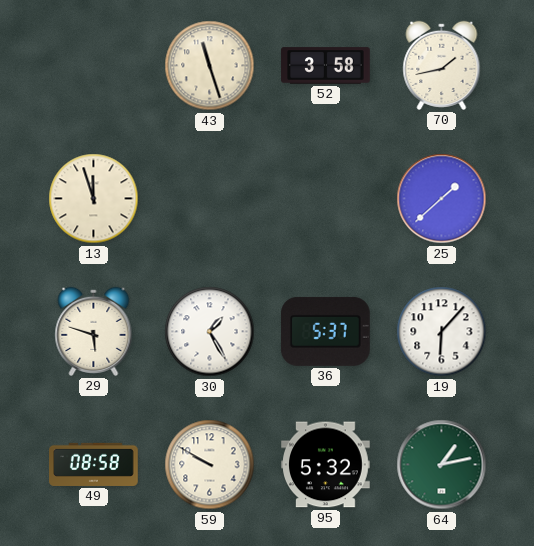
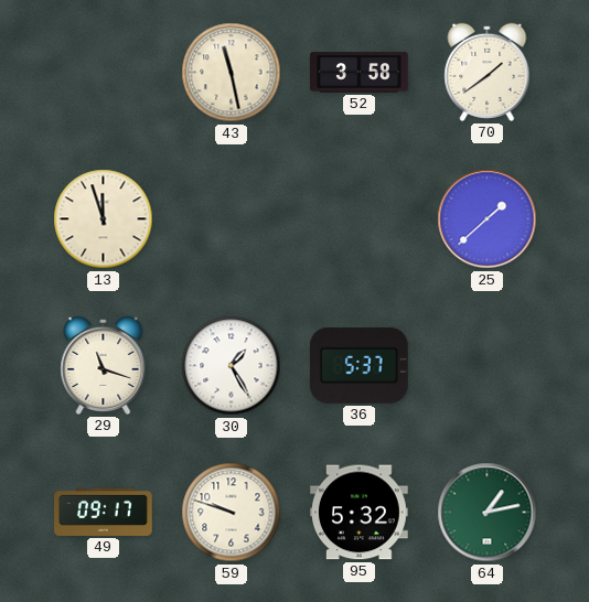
43: 11:27 -> 11:28 (232, 73)
70: 1:43 -> 1:39 (488, 72)
29: 5:48 -> 11:18 (104, 365)
19: 6:07 -> none (442, 332)
49: 08:58 -> 09:17 (104, 512)
59: 9:50 -> 9:48 (232, 513)
